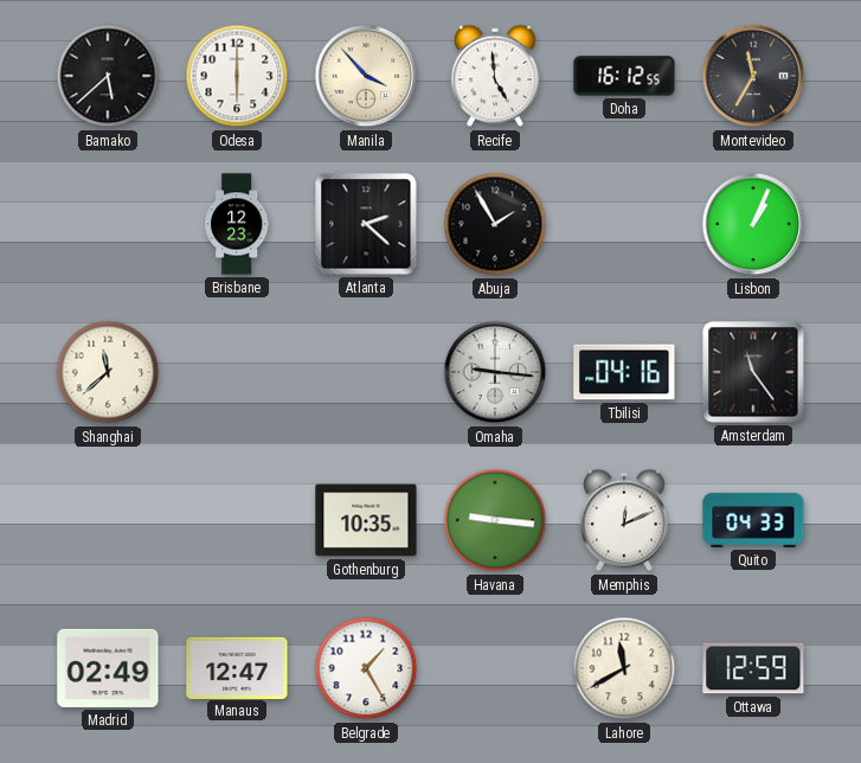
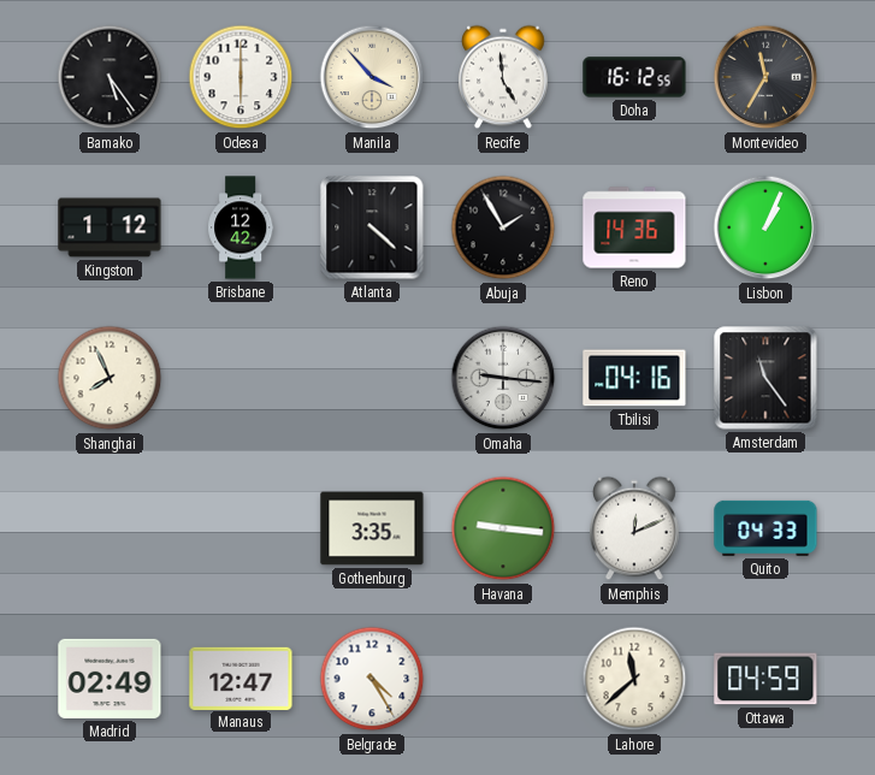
Bamako: 5:38 -> 5:24 (110, 77)
Kingston: none -> 1:12 (110, 227)
Brisbane: 12:23 -> 12:42 (241, 227)
Atlanta: 2:22 -> 4:22 (372, 227)
Reno: none -> 14:36 (634, 227)
Shanghai: 11:38 -> 7:56 (110, 378)
Gothenburg: 10:35 -> 3:35 (372, 528)
Belgrade: 1:25 -> 4:25 (372, 679)
Lahore: 11:40 -> 11:38 (634, 679)
Ottawa: 12:59 -> 04:59 (765, 679)
